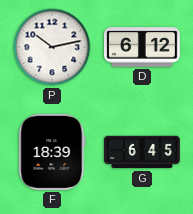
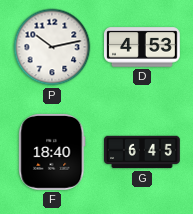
D: 6:12 -> 4:53 (143, 47)
F: 18:39 -> 18:40 (52, 152)
